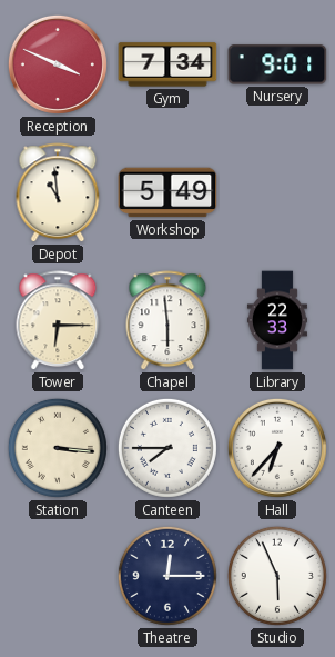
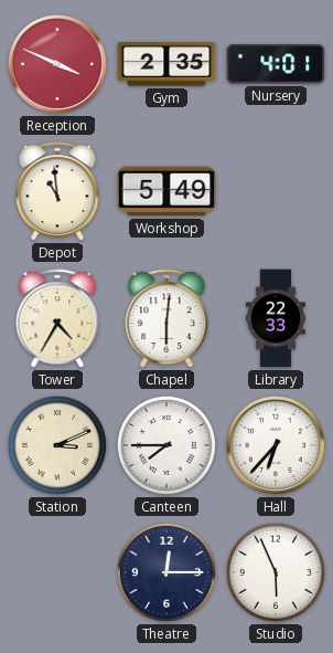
Gym: 7:34 -> 2:35 (166, 64)
Nursery: 9:01 -> 4:01 (276, 64)
Tower: 6:15 -> 4:35 (57, 319)
Chapel: 5:59 -> 6:01 (166, 319)
Station: 3:16 -> 3:11 (57, 445)
